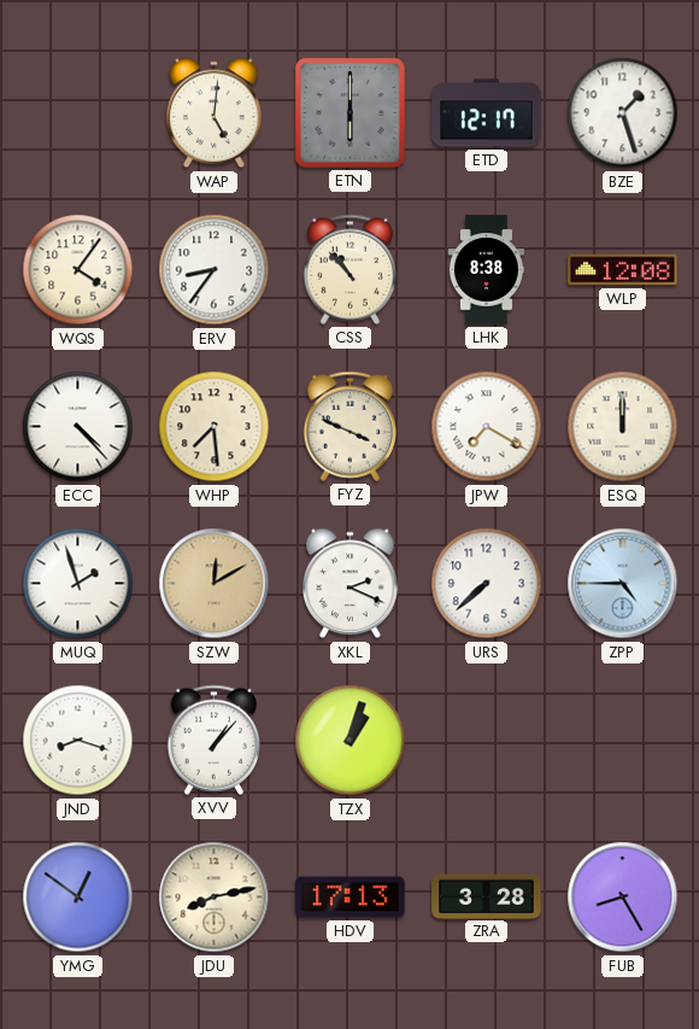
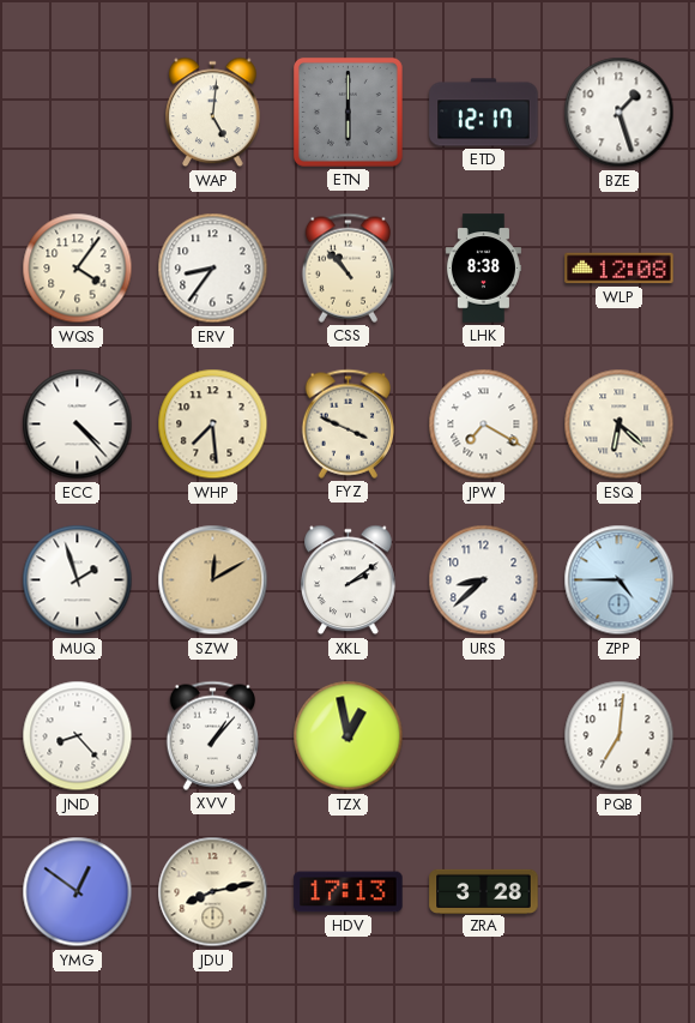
ESQ: 12:00 -> 6:22 (620, 425)
XKL: 2:19 -> 2:09 (349, 580)
URS: 7:38 -> 8:38 (484, 580)
JND: 8:18 -> 8:23 (78, 736)
TZX: 1:03 -> 12:58 (349, 736)
PQB: none -> 7:01 (620, 736)
FUB: 8:25 -> none (623, 898)
